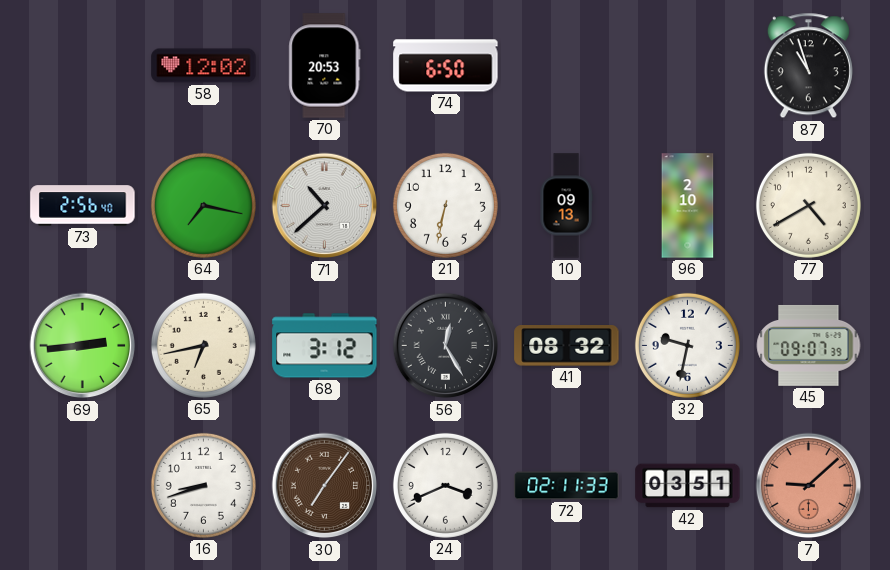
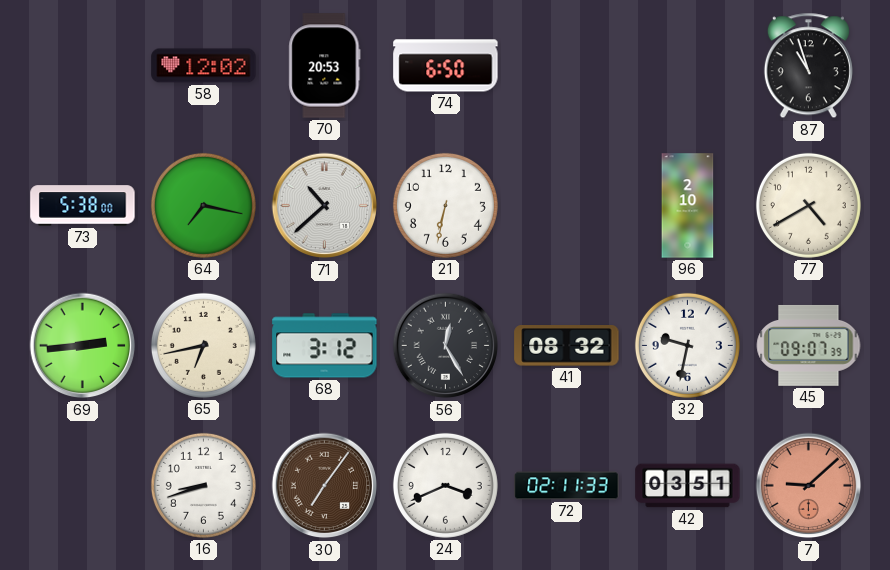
73: 2:56 -> 5:38 (83, 206)
10: 09:13 -> none (566, 206)
